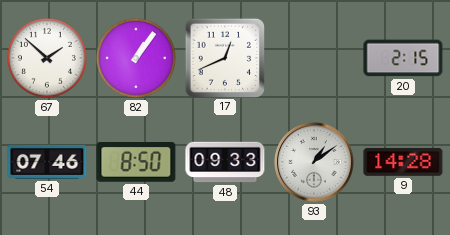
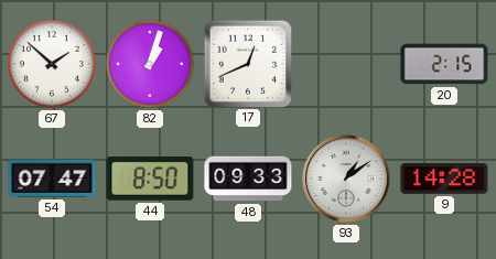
82: 1:06 -> 1:03 (150, 64)
54: 07:46 -> 07:47 (52, 179)
